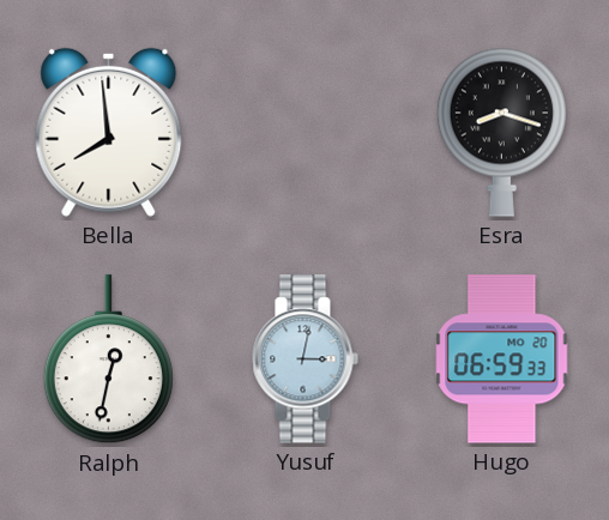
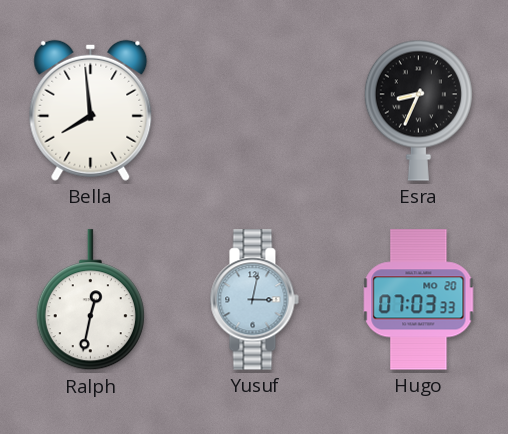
Esra: 8:18 -> 8:34 (418, 110)
Hugo: 06:59 -> 07:03 (419, 300)
